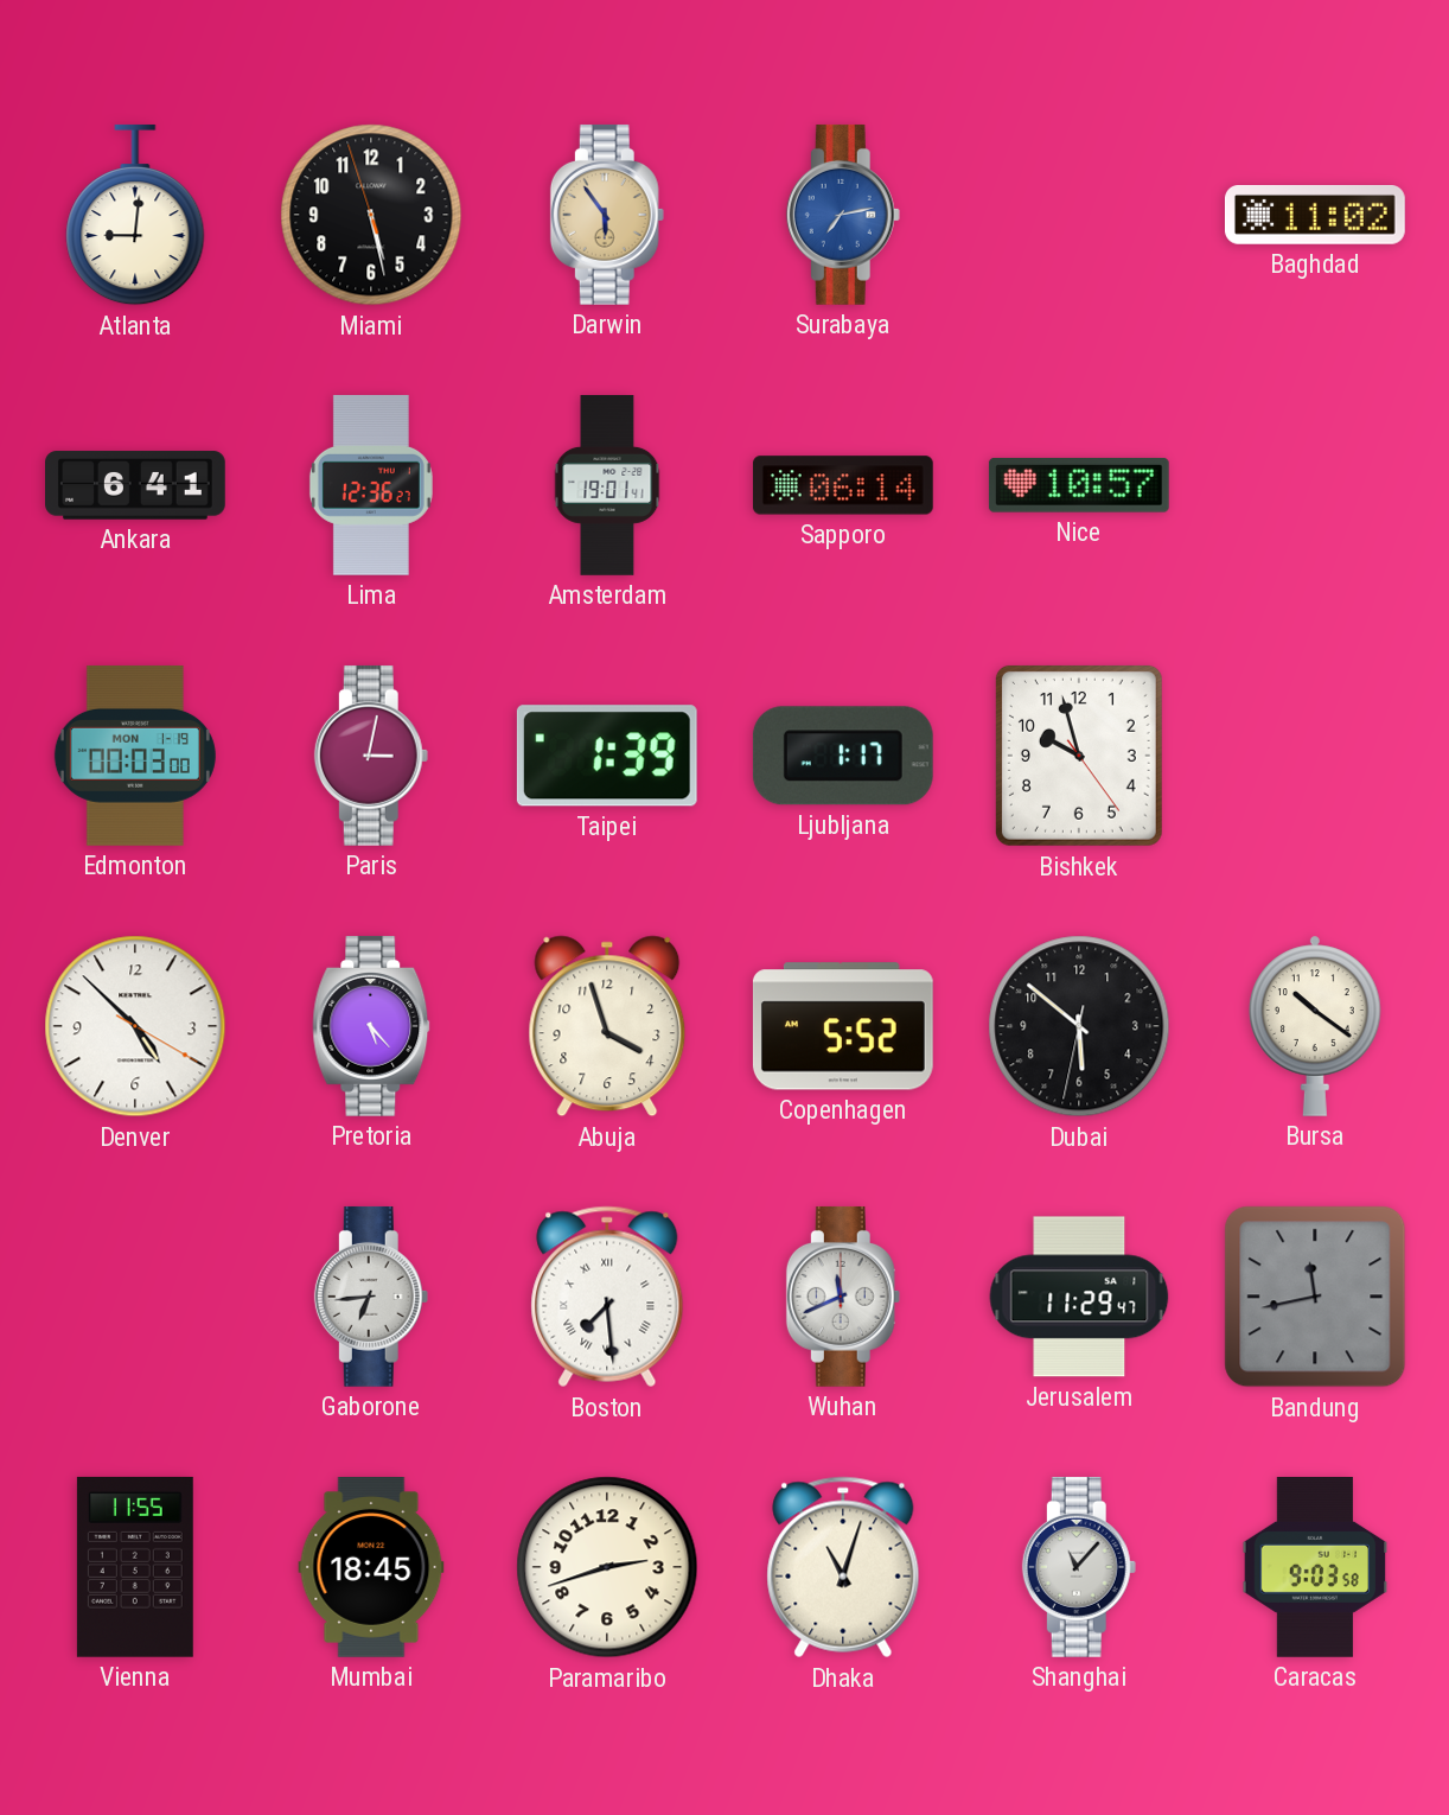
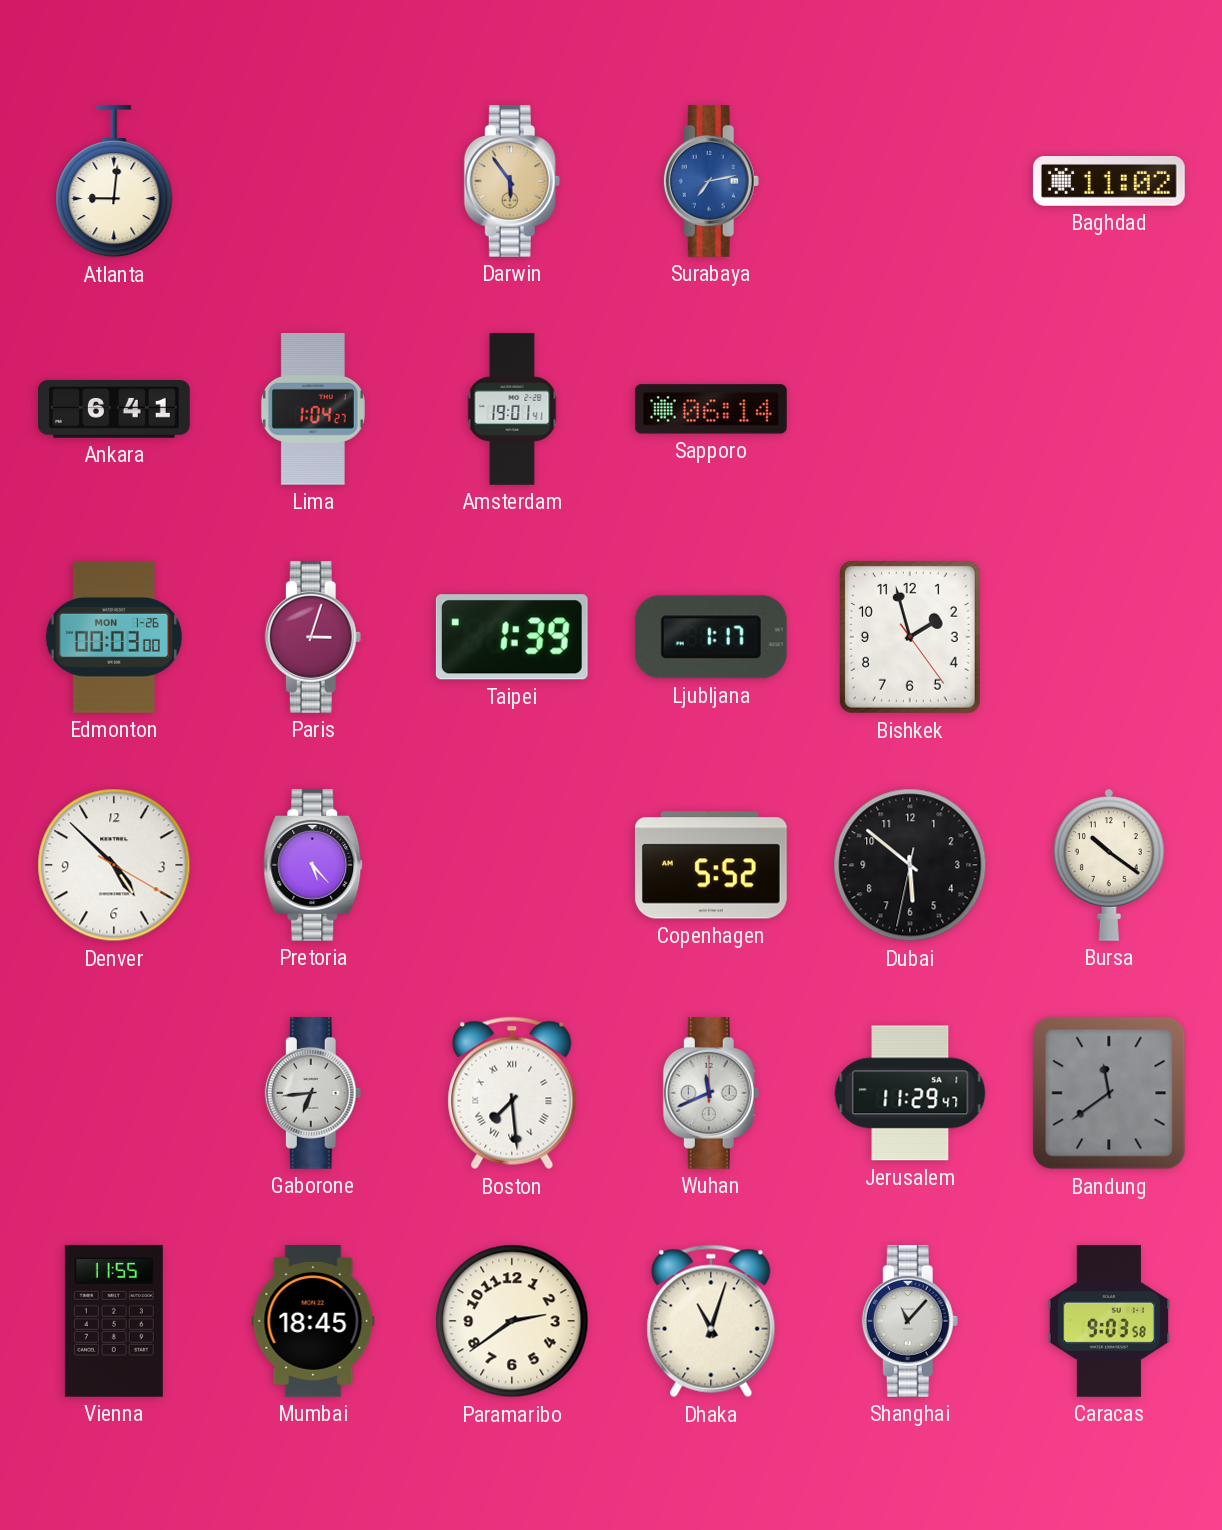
Miami: 5:27 -> none (371, 215)
Lima: 12:36 -> 1:04 (313, 409)
Nice: 10:57 -> none (1079, 485)
Edmonton date: MON 1-19 -> MON 1-26 (114, 637)
Paris: 3:02 -> 3:03 (313, 637)
Bishkek: 9:57 -> 1:57 (910, 637)
Abuja: 3:57 -> none (607, 1026)
Bandung: 11:43 -> 11:39 (1109, 1093)
Paramaribo: 2:42 -> 2:39 (512, 1321)
